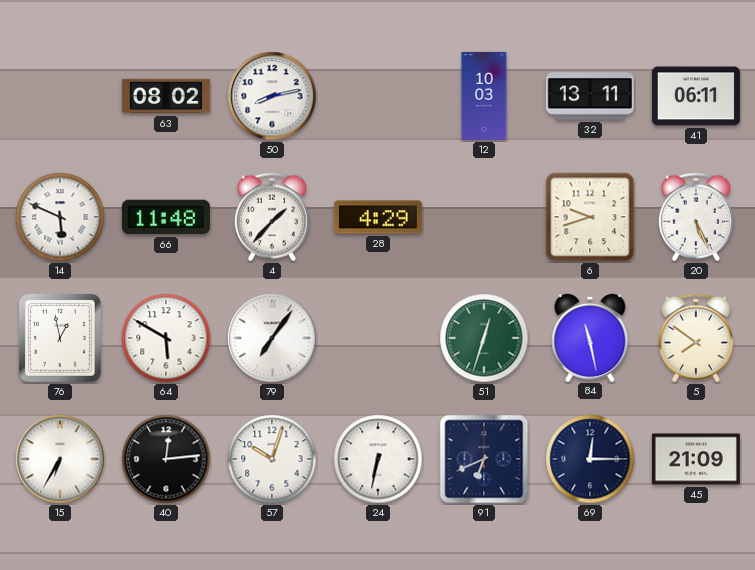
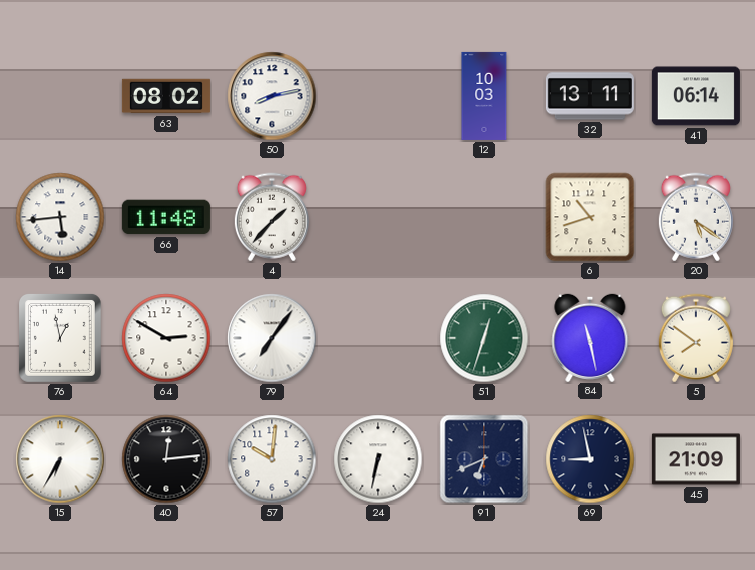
41: 06:11 -> 06:14 (696, 96)
14: 5:49 -> 5:44 (60, 217)
28: 4:29 -> none (378, 217)
6: 9:42 -> 10:42 (590, 217)
20: 5:26 -> 5:21 (696, 217)
64: 5:50 -> 2:50 (166, 338)
57: 10:03 -> 10:01 (272, 459)
69: 12:15 -> 8:58 (590, 459)
